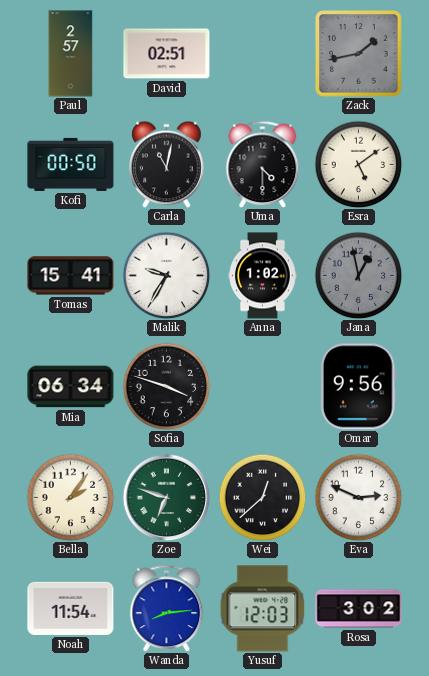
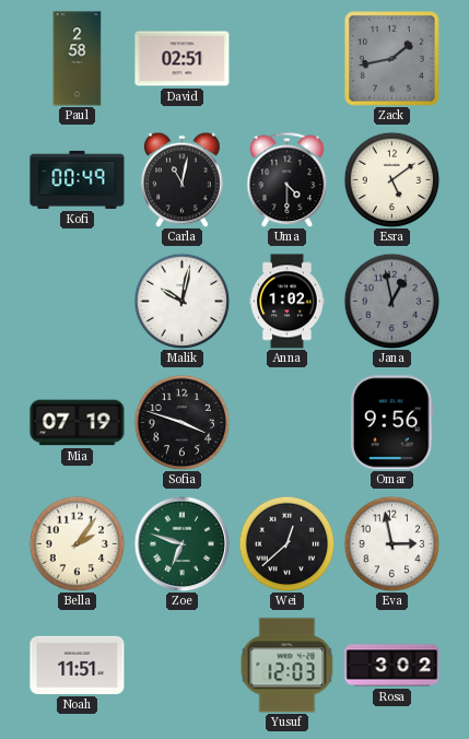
Paul: 2:57 -> 2:58 (78, 59)
Kofi: 00:50 -> 00:49 (78, 179)
Tomas: 15:41 -> none (71, 276)
Malik: 9:35 -> 10:02 (181, 301)
Mia: 06:34 -> 07:19 (78, 423)
Eva: 2:49 -> 2:58 (391, 543)
Noah: 11:54 -> 11:51 (78, 665)
Wanda: 8:14 -> none (167, 608)
